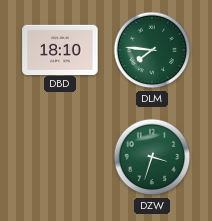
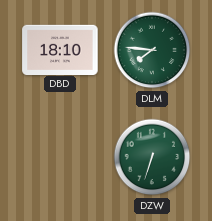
DZW: 3:33 -> 6:33 (152, 157)
